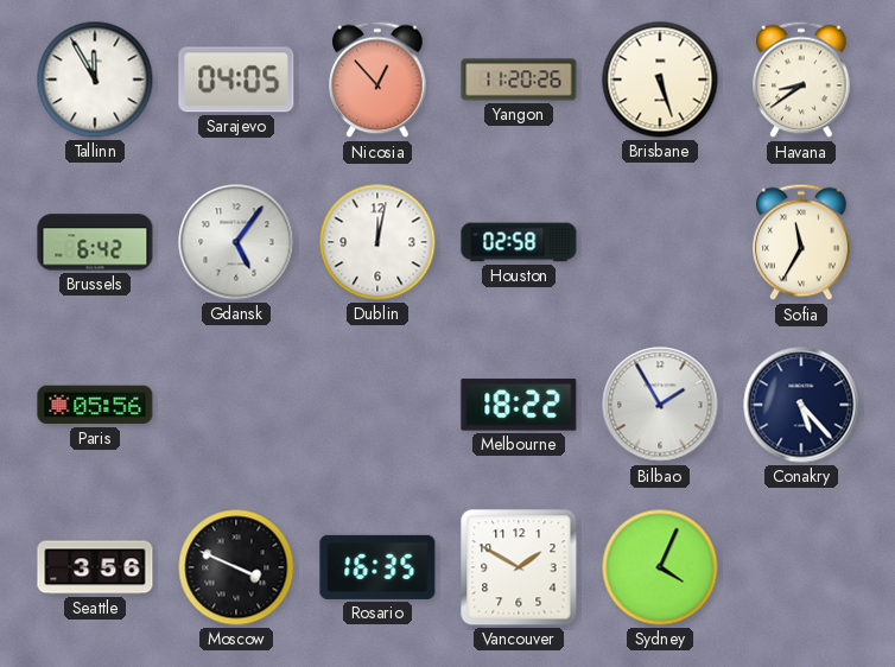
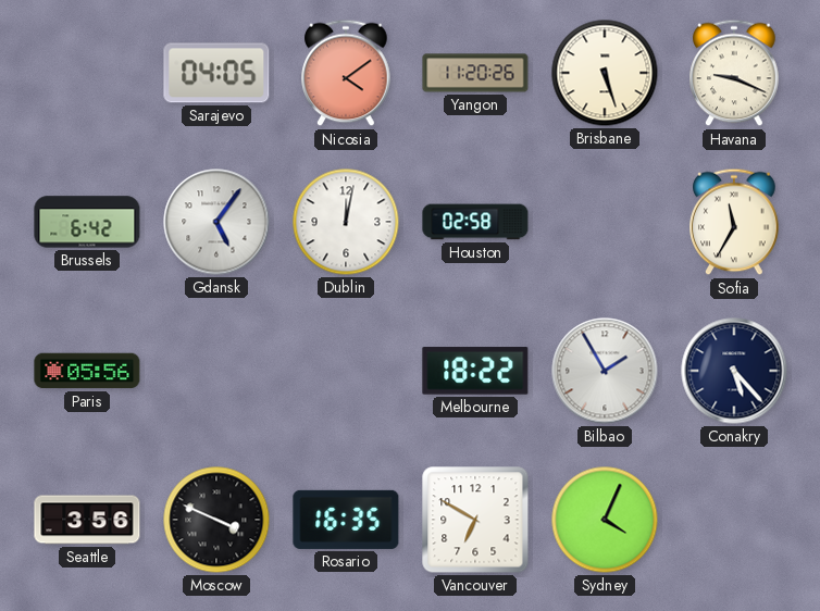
Tallinn: 11:55 -> none (95, 80)
Nicosia: 12:53 -> 4:09 (346, 73)
Havana: 8:39 -> 9:19 (734, 73)
Vancouver: 1:50 -> 6:50 (475, 520)
